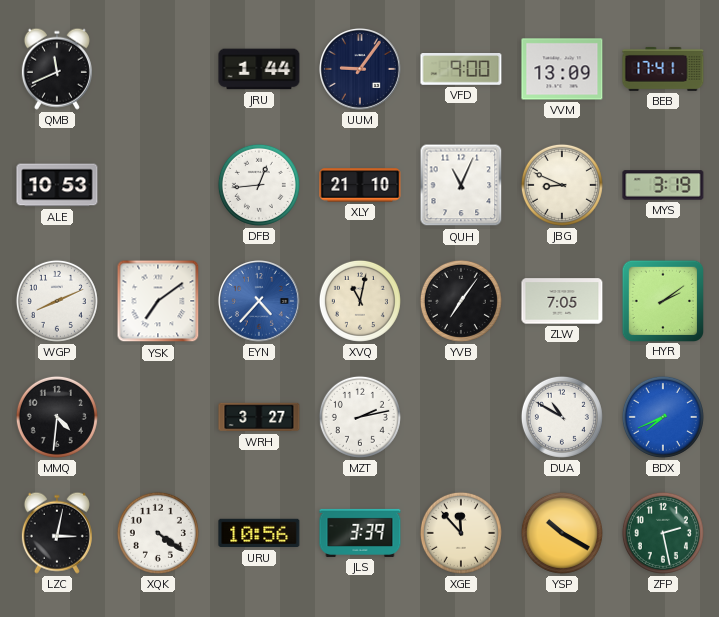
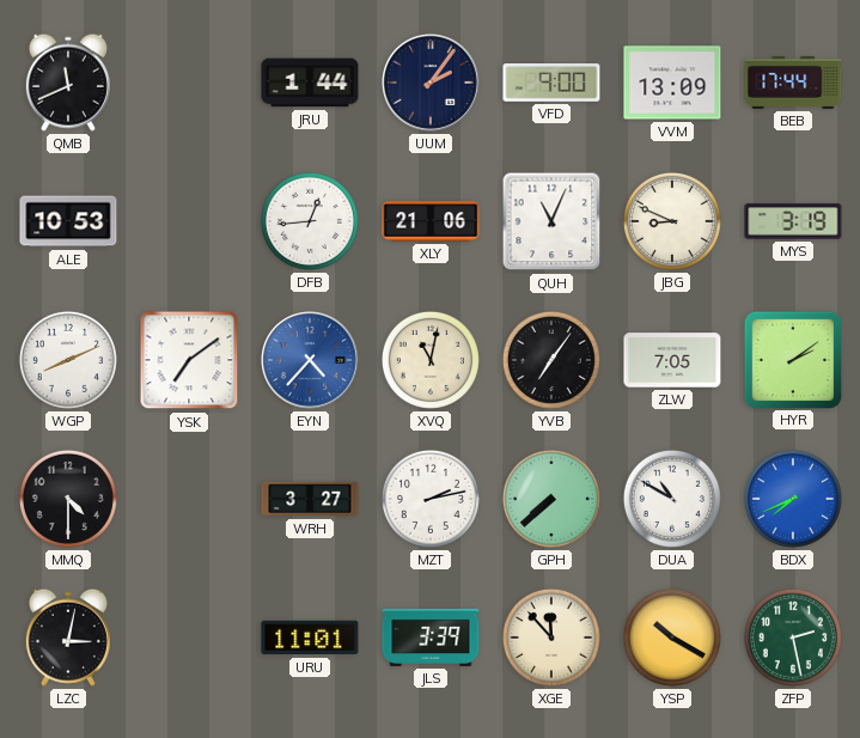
UUM: 9:06 -> 2:06 (432, 84)
BEB: 17:41 -> 17:44 (793, 83)
XLY: 21:10 -> 21:06 (431, 221)
MMQ: 4:31 -> 4:30 (68, 499)
GPH: none -> 7:38 (551, 499)
XQK: 4:21 -> none (158, 533)
URU: 10:56 -> 11:01 (310, 638)
